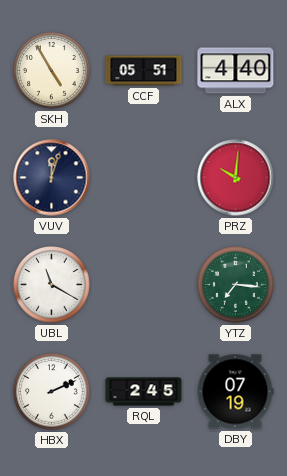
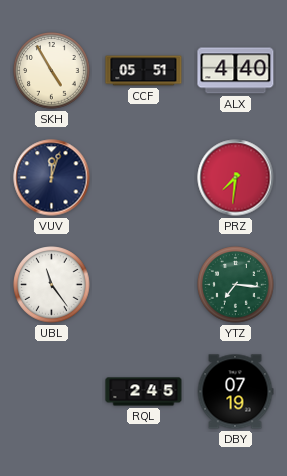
PRZ: 10:01 -> 7:31 (236, 178)
UBL: 11:20 -> 11:24 (52, 285)
HBX: 2:11 -> none (52, 392)
